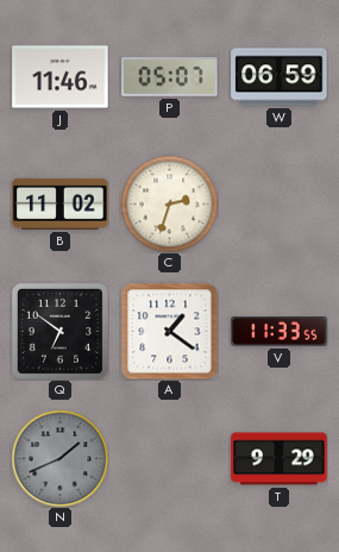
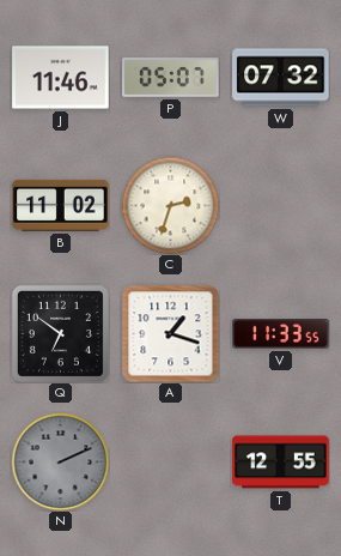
W: 06:59 -> 07:32 (281, 78)
A: 1:21 -> 1:18 (170, 333)
N: 1:41 -> 2:11 (60, 461)
T: 9:29 -> 12:55 (281, 463)
